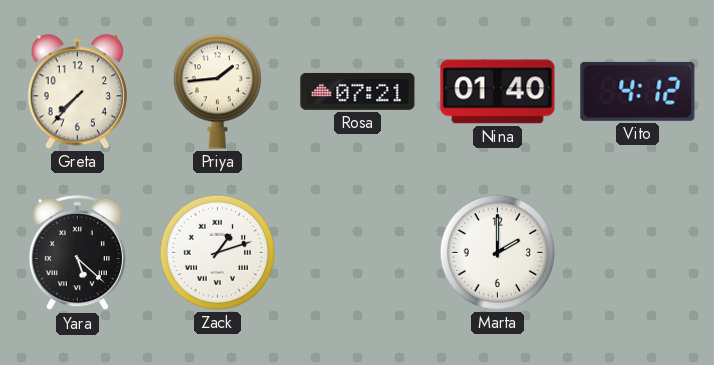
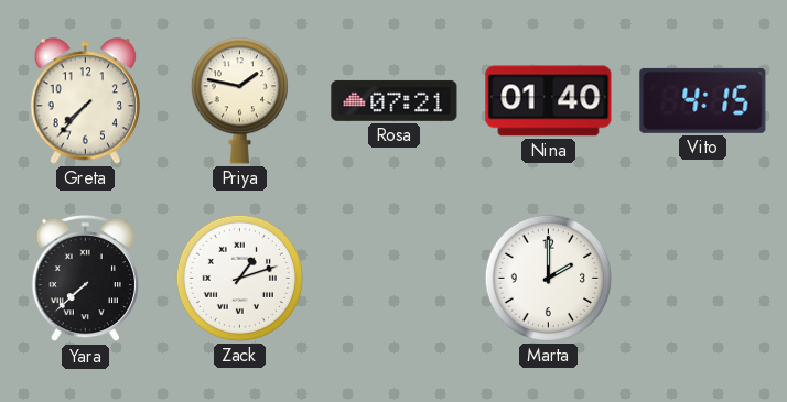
Priya: 1:44 -> 1:47 (239, 101)
Vito: 4:12 -> 4:15 (703, 100)
Yara: 5:22 -> 7:38 (85, 279)
